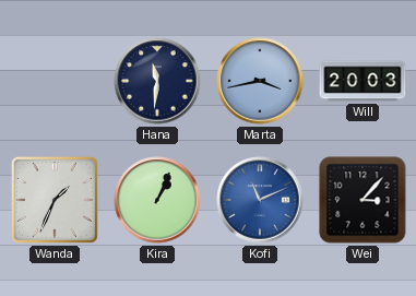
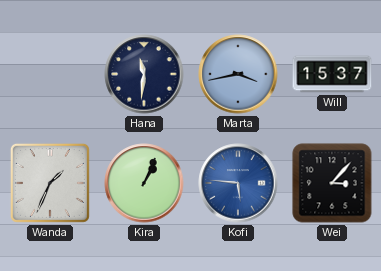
Will: 20:03 -> 15:37 (332, 74)
Kofi: 11:11 -> 5:46 (238, 183)
